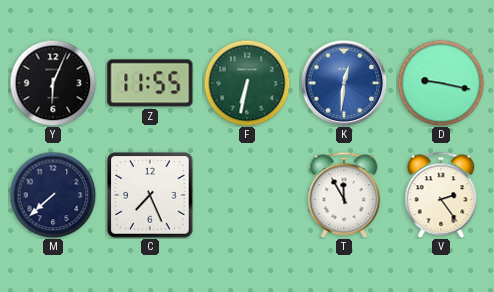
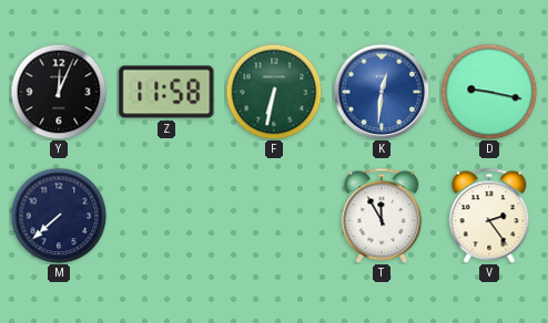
Y: 6:04 -> 12:04 (59, 92)
Z: 11:55 -> 11:58 (166, 92)
C: 7:26 -> none (150, 195)
